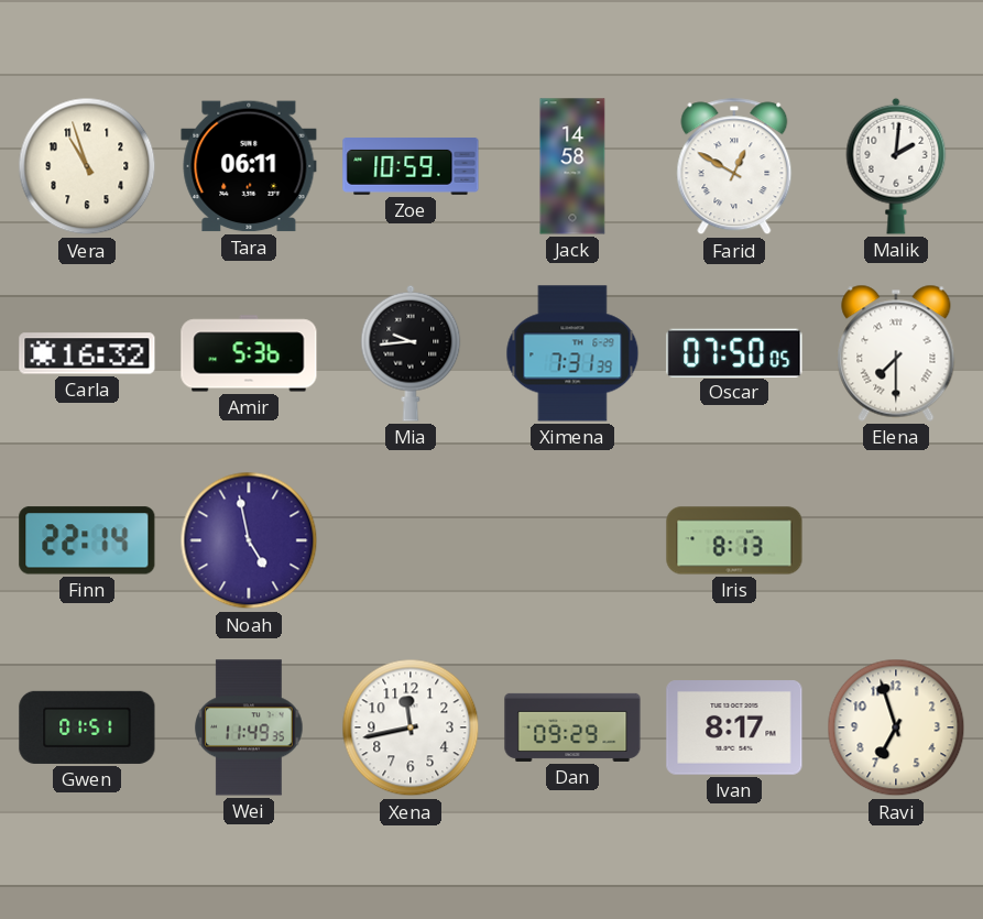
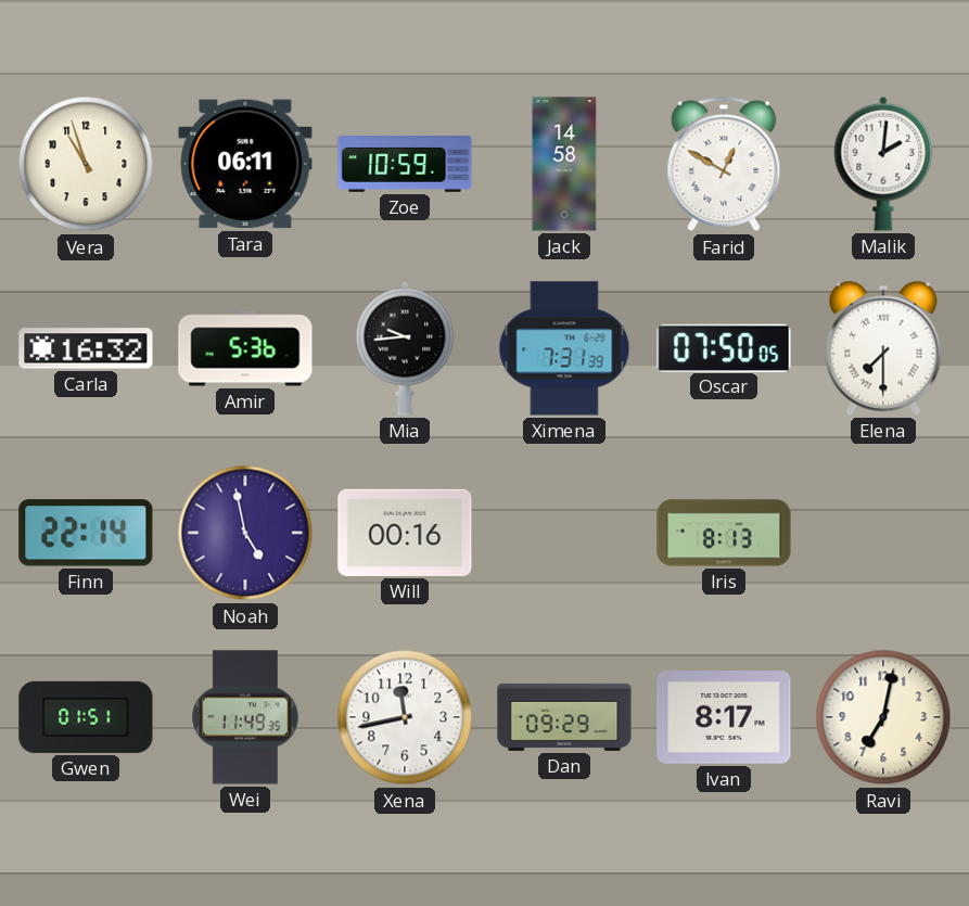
Will: none -> 00:16 (405, 533)
Ravi: 6:57 -> 7:02 (883, 717)
